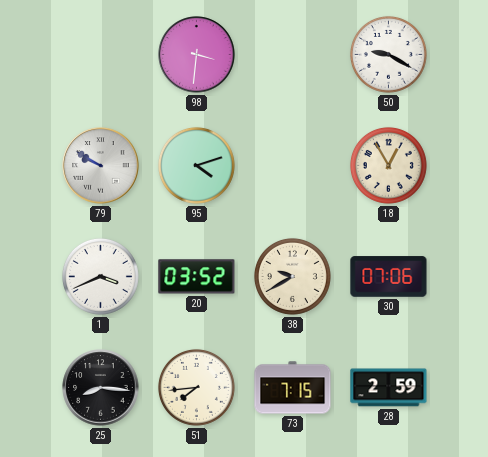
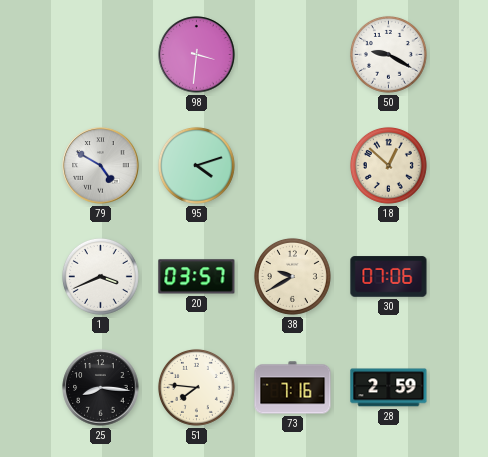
79: 9:50 -> 4:50 (101, 166)
18: 12:55 -> 12:52 (388, 165)
20: 03:52 -> 03:57 (197, 277)
51: 7:44 -> 7:46 (196, 387)
73: 7:15 -> 7:16 (293, 388)
